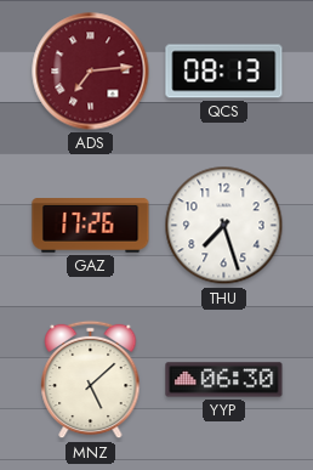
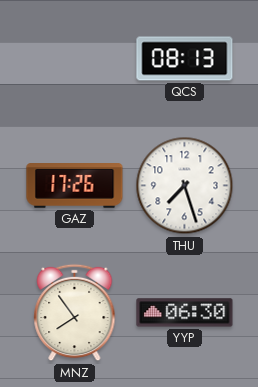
ADS: 7:14 -> none (91, 72)
MNZ: 5:08 -> 7:54 (75, 313)
